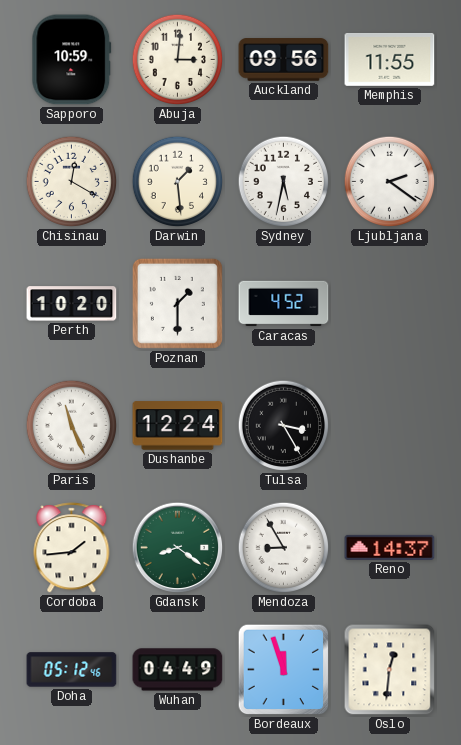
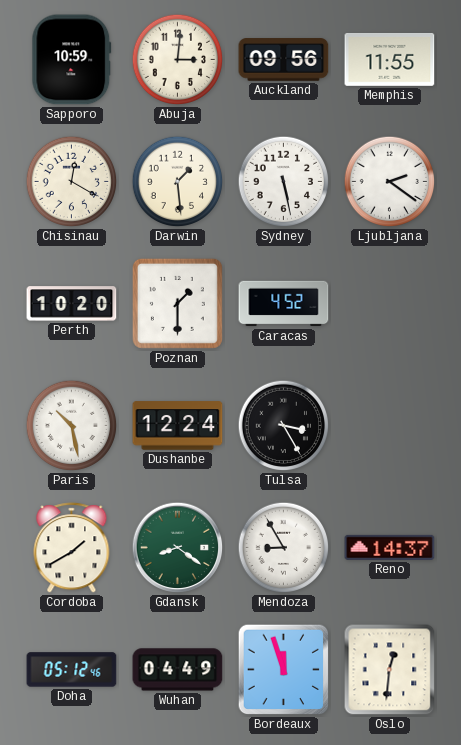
Sydney: 5:32 -> 5:28 (284, 182)
Paris: 11:26 -> 10:28 (72, 426)
Cordoba: 1:44 -> 1:40 (72, 548)
